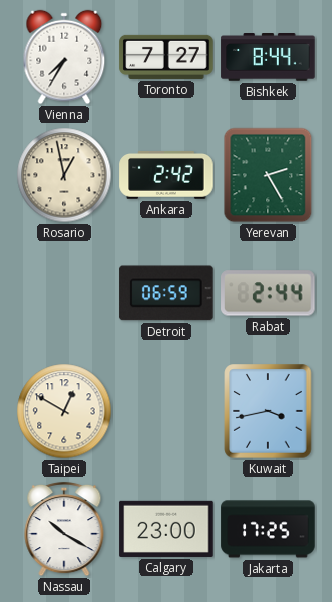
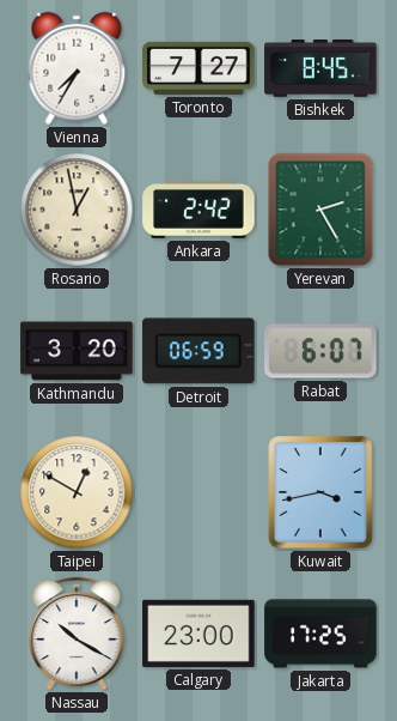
Bishkek: 8:44 -> 8:45 (320, 68)
Kathmandu: none -> 3:20 (77, 351)
Rabat: 2:44 -> 6:07 (320, 351)
